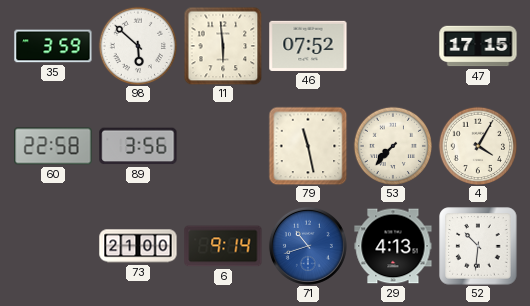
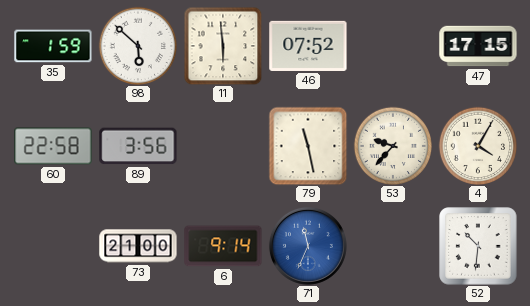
35: 3:59 -> 1:59 (53, 46)
53: 7:37 -> 9:37 (392, 145)
71: 10:42 -> 11:34 (308, 246)
29: 4:13 -> none (393, 246)
